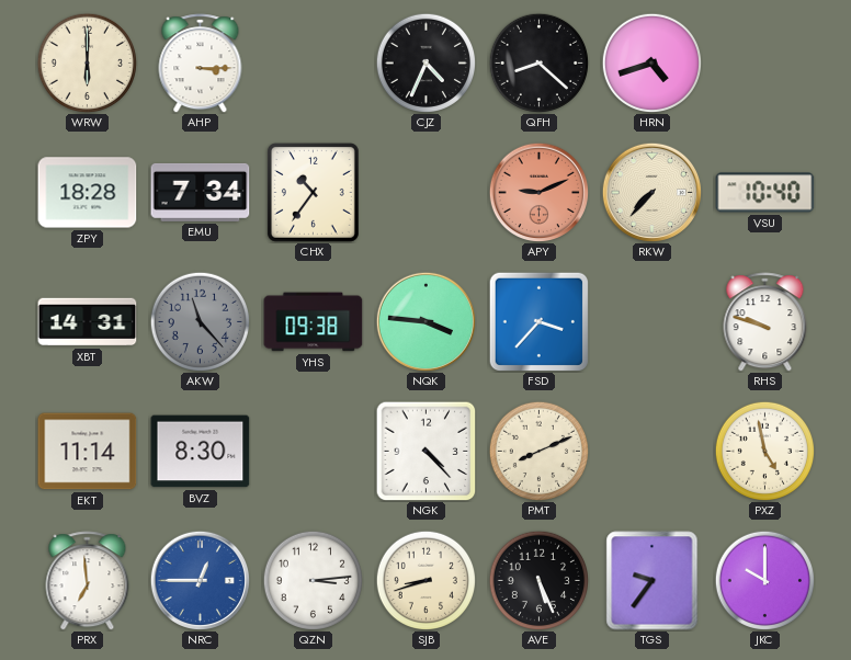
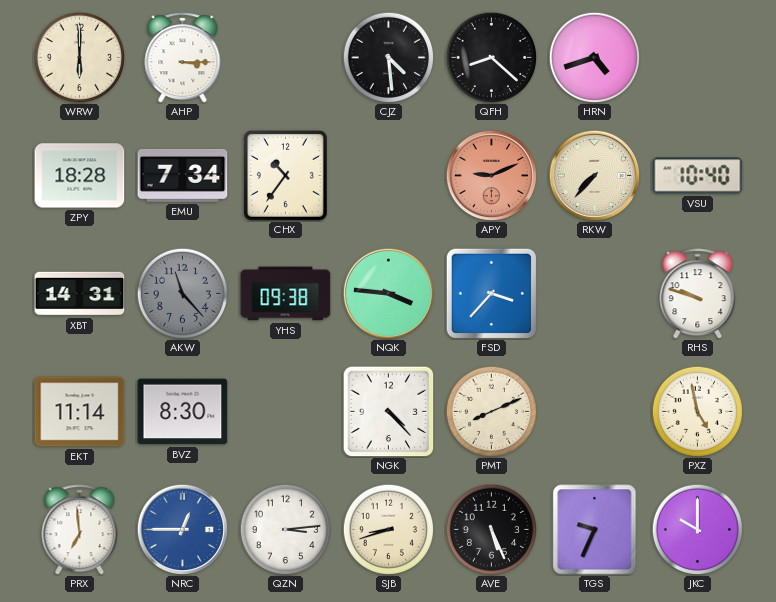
CJZ: 4:34 -> 4:29 (388, 57)
TGS: 9:36 -> 9:34 (595, 530)
